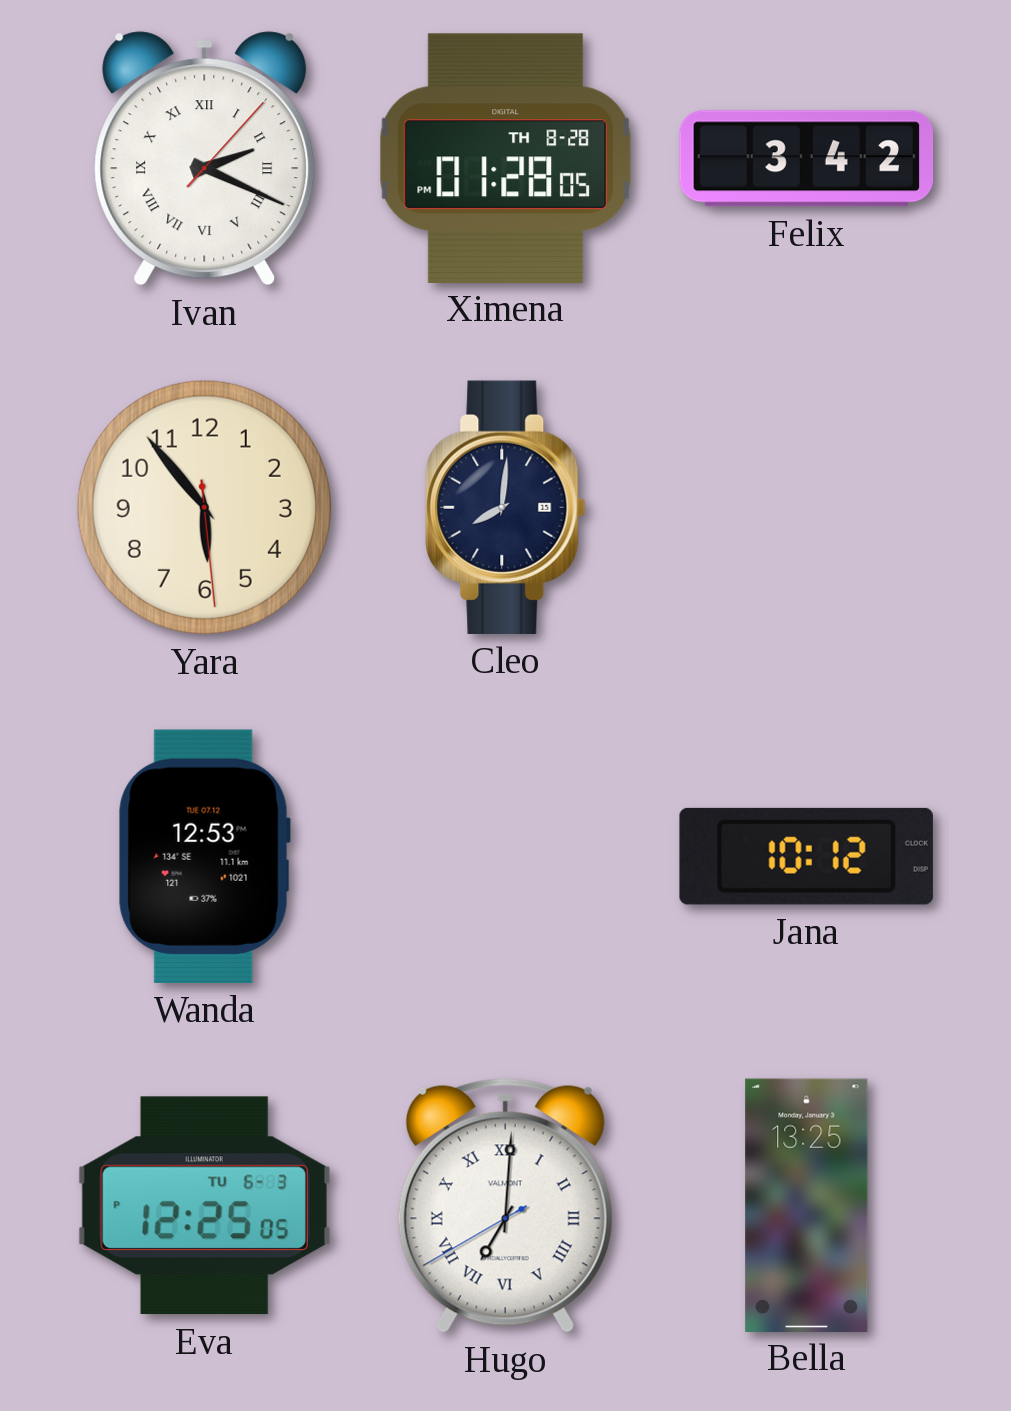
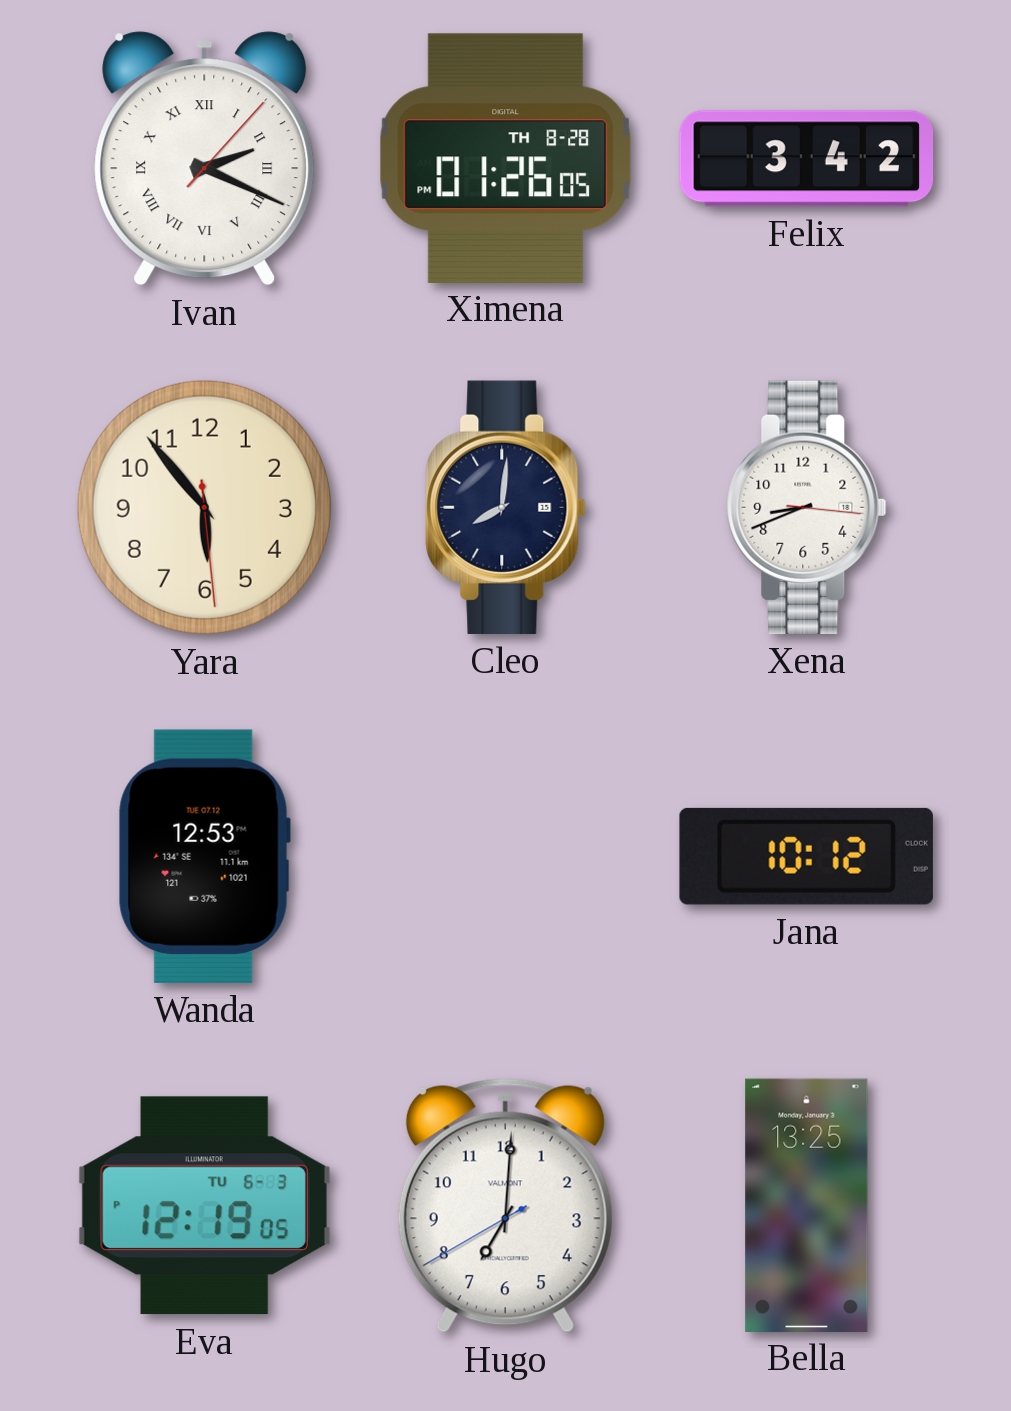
Ximena: 01:28 -> 01:26 (506, 158)
Xena: none -> 8:41 (807, 507)
Eva: 12:25 -> 12:19 (204, 1206)
Hugo numerals: Roman -> Arabic (505, 1206)
